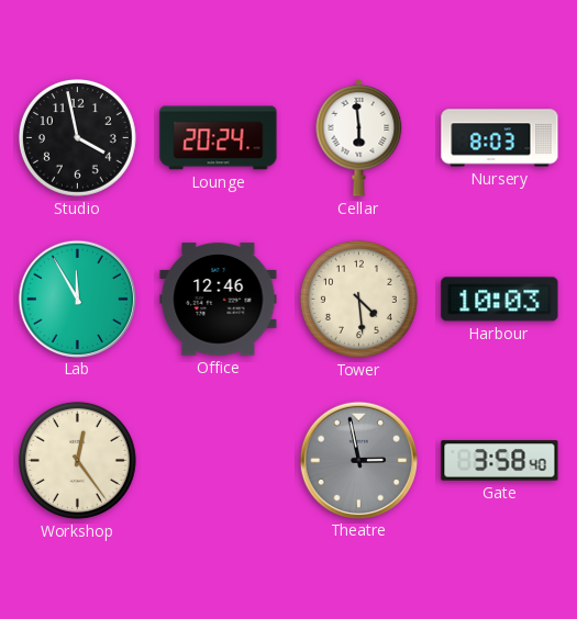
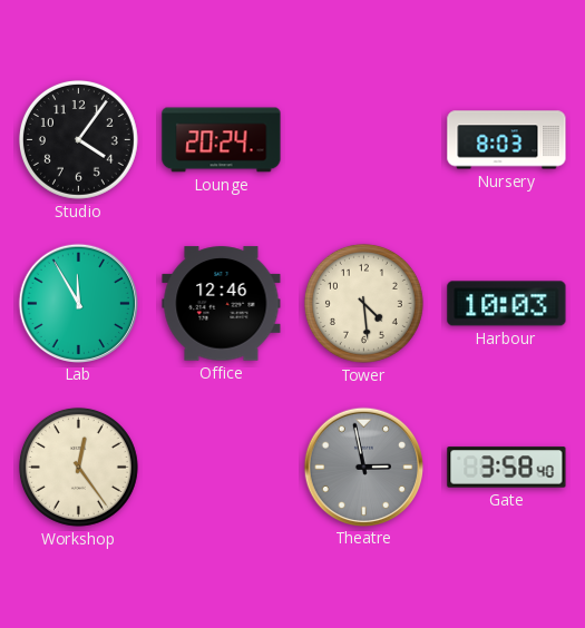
Studio: 3:58 -> 4:06 (78, 139)
Cellar: 5:59 -> none (359, 138)
